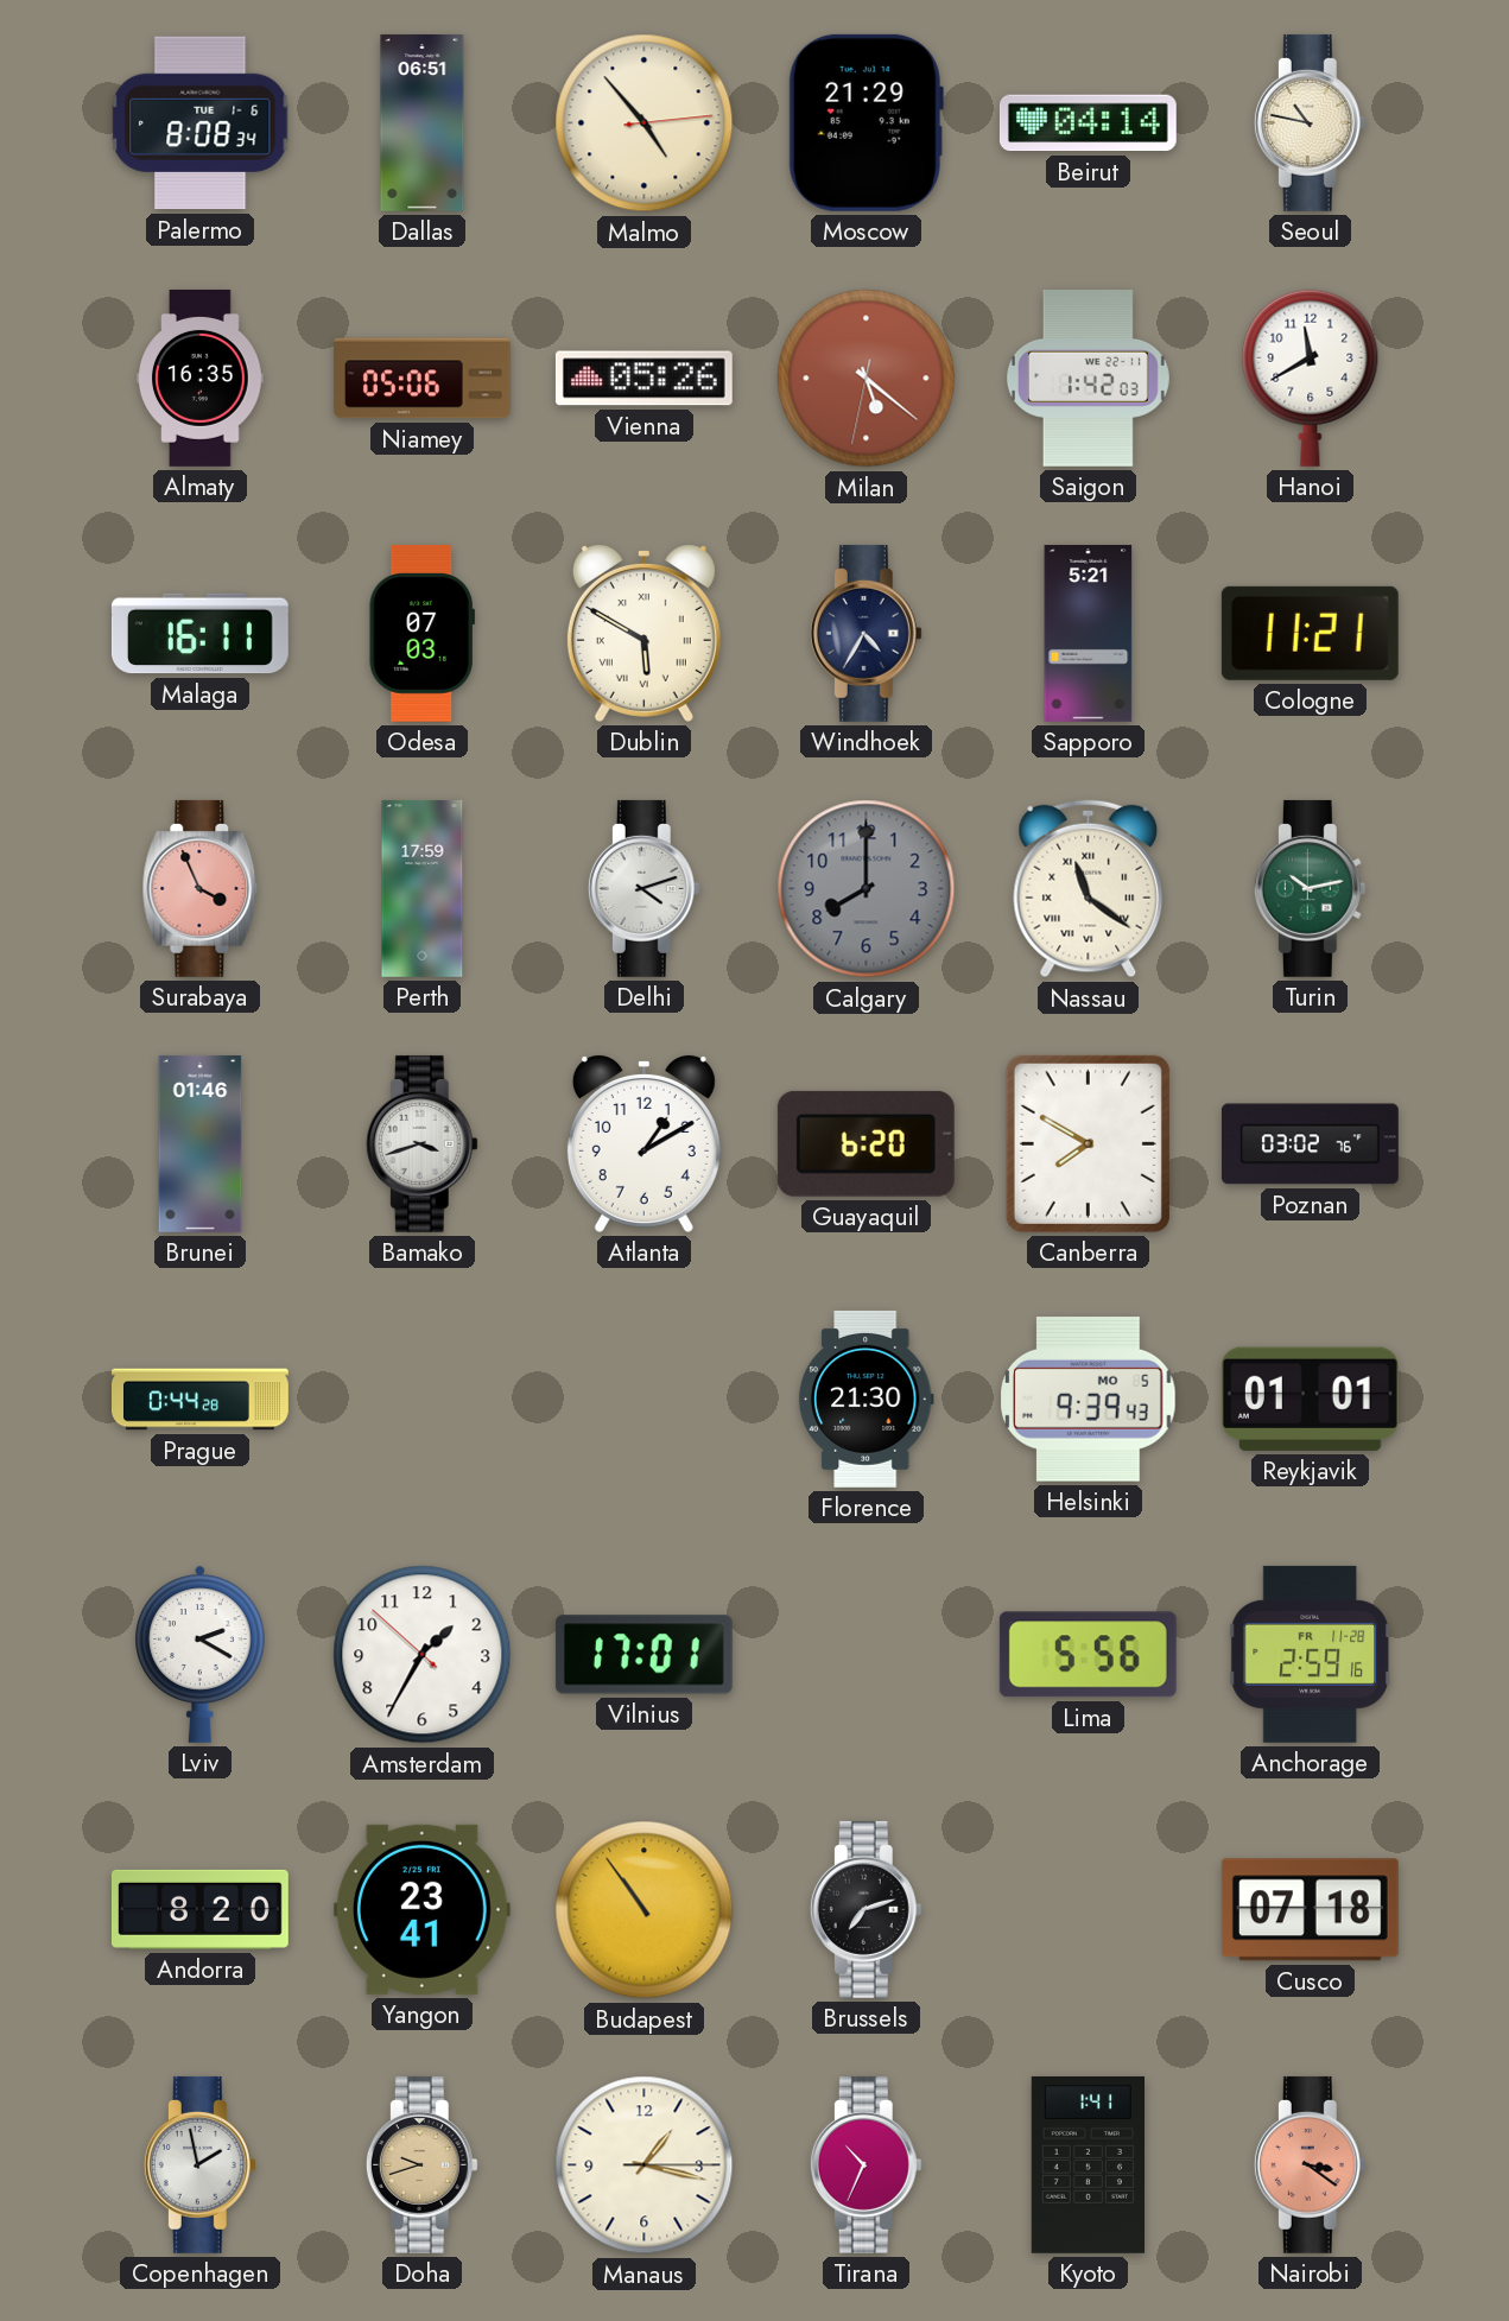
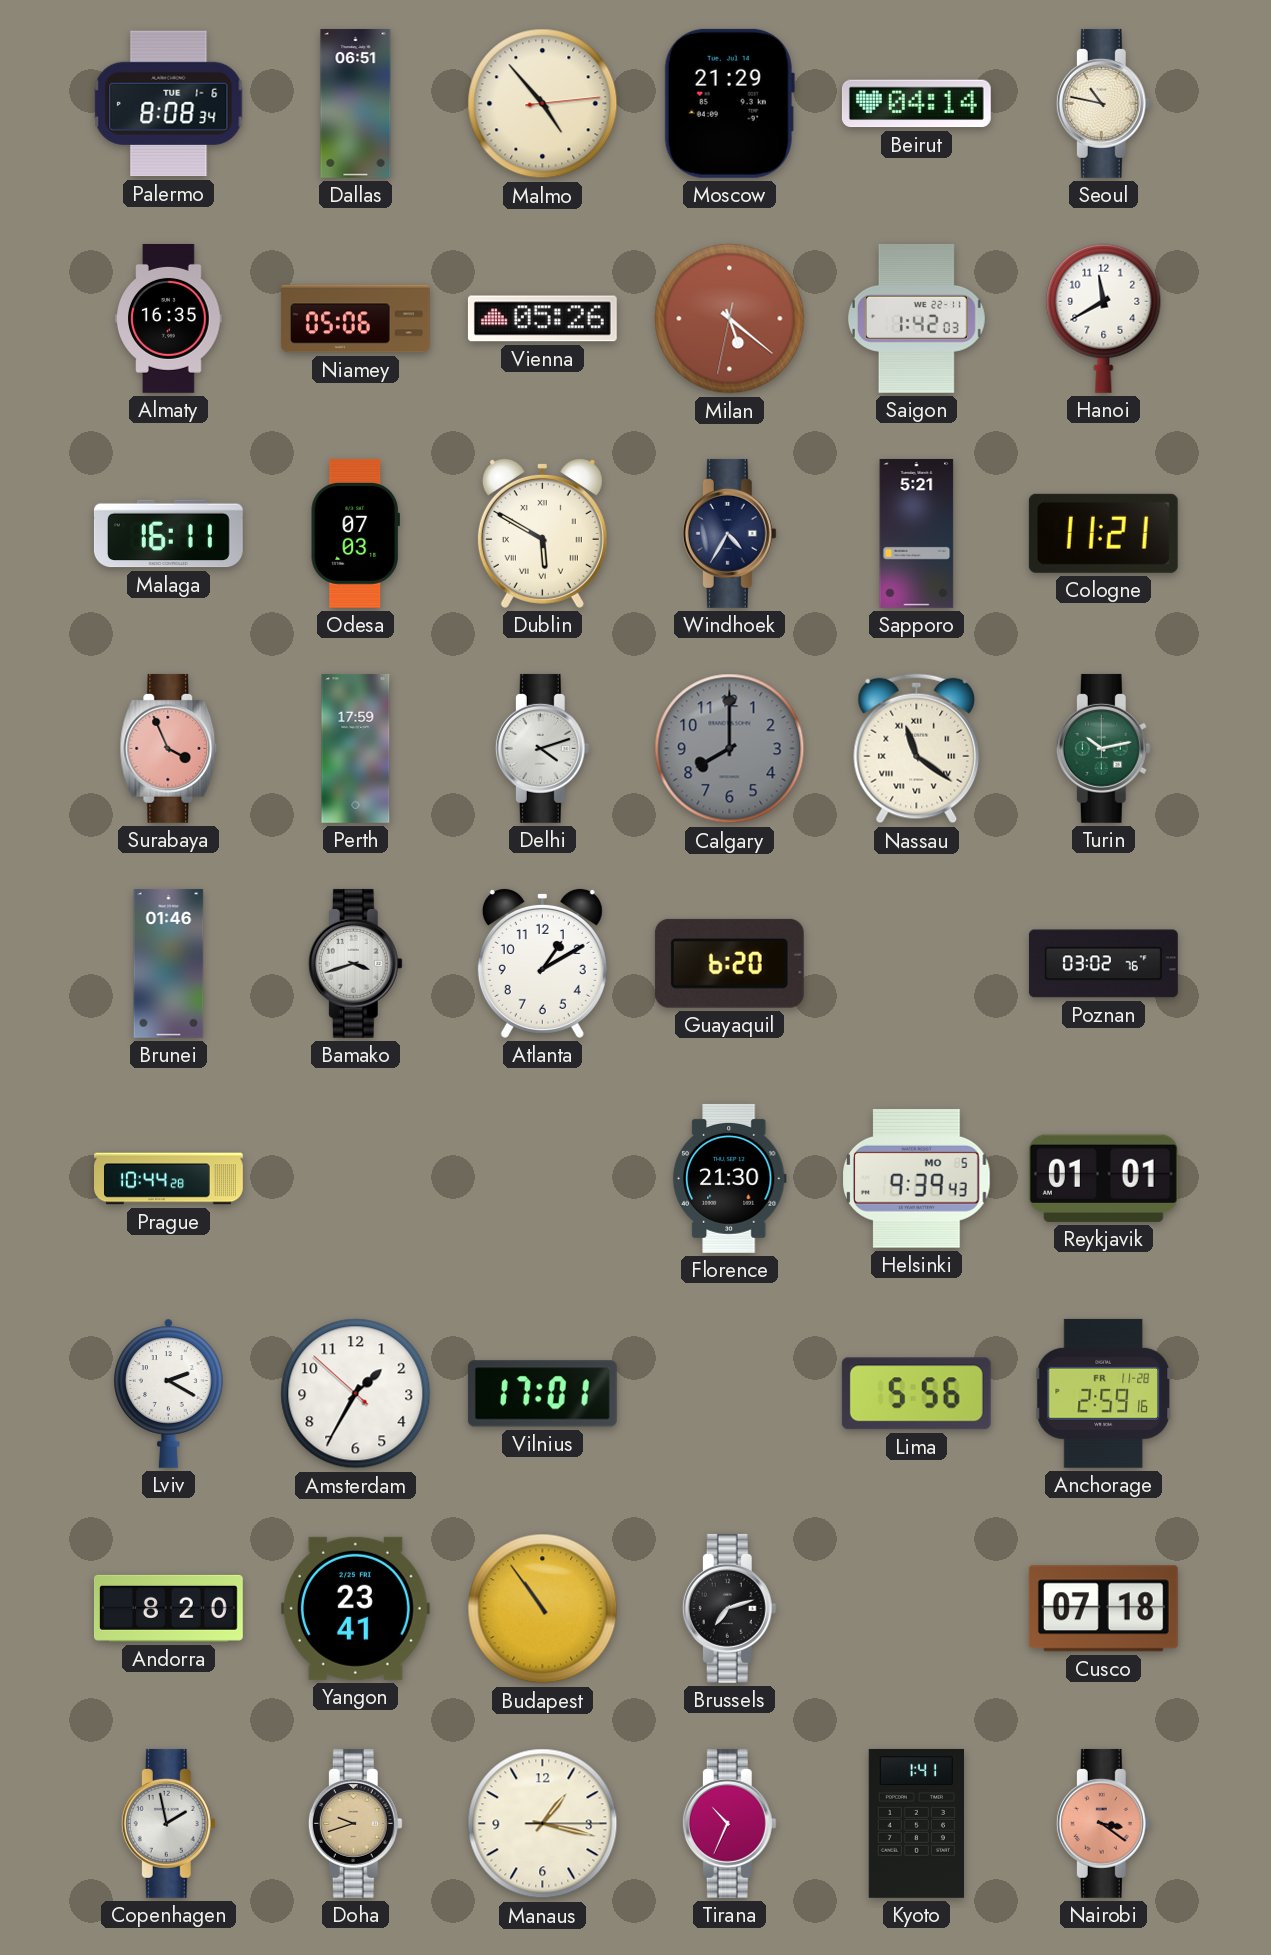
Canberra: 7:50 -> none (1088, 1143)
Prague: 0:44 -> 10:44 (169, 1179)
